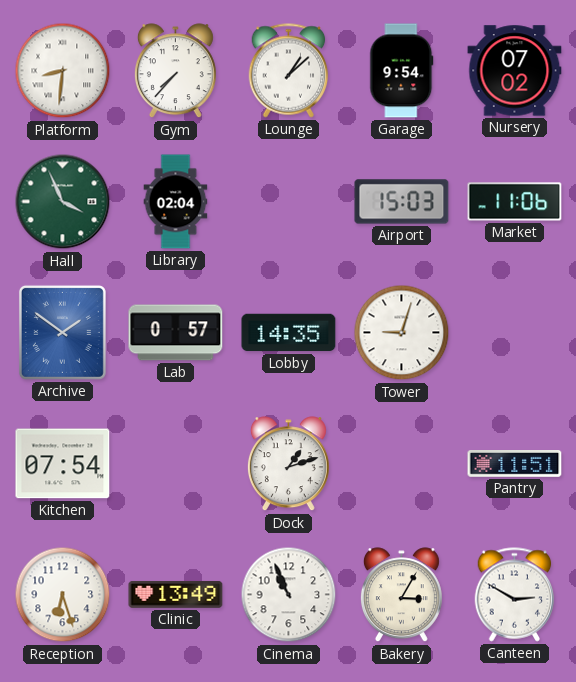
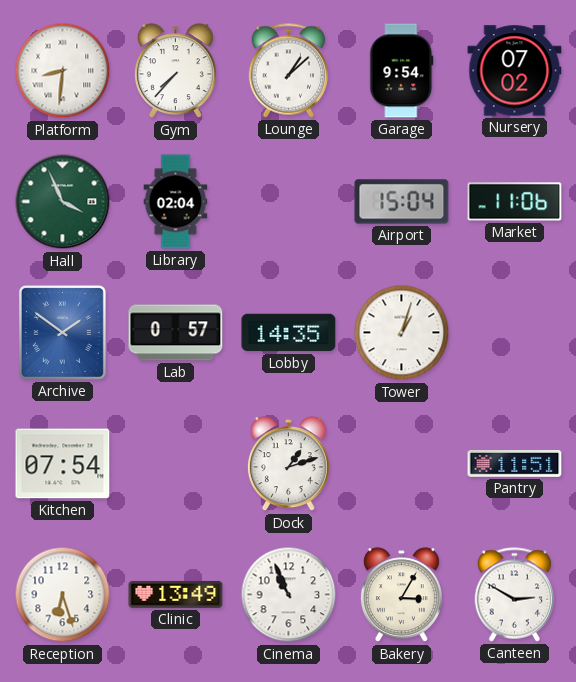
Airport: 15:03 -> 15:04 (402, 202)
Tower: 9:03 -> 1:03 (402, 333)
